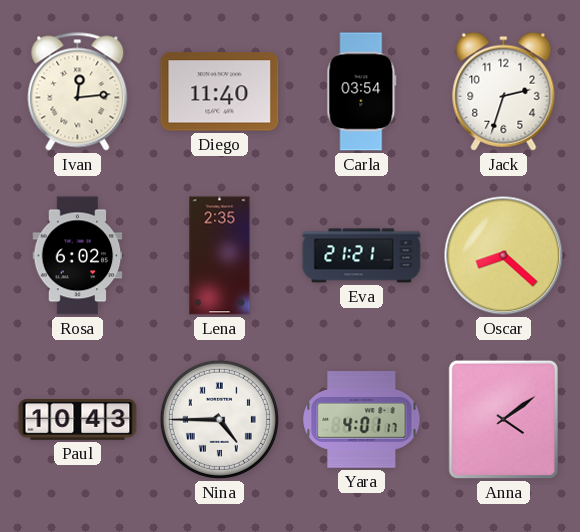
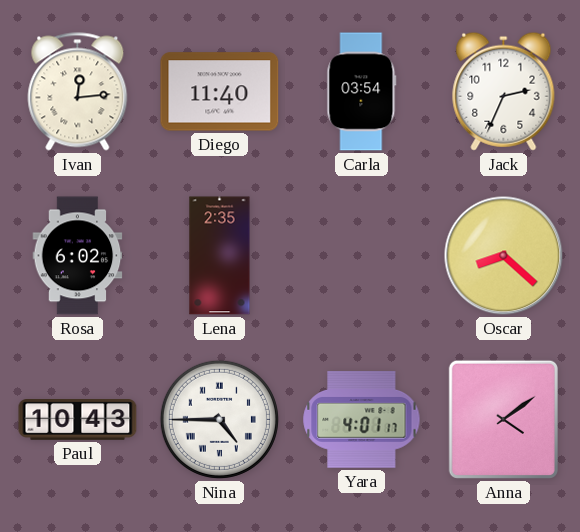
Jack: 2:33 -> 2:34 (504, 91)
Eva: 21:21 -> none (362, 256)
